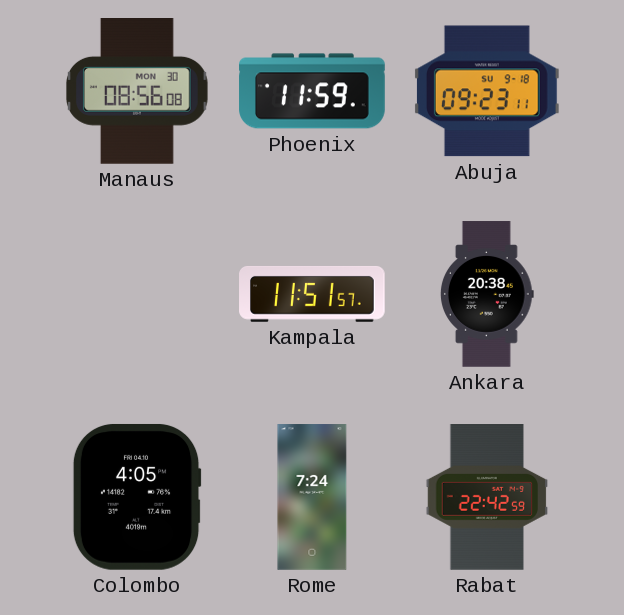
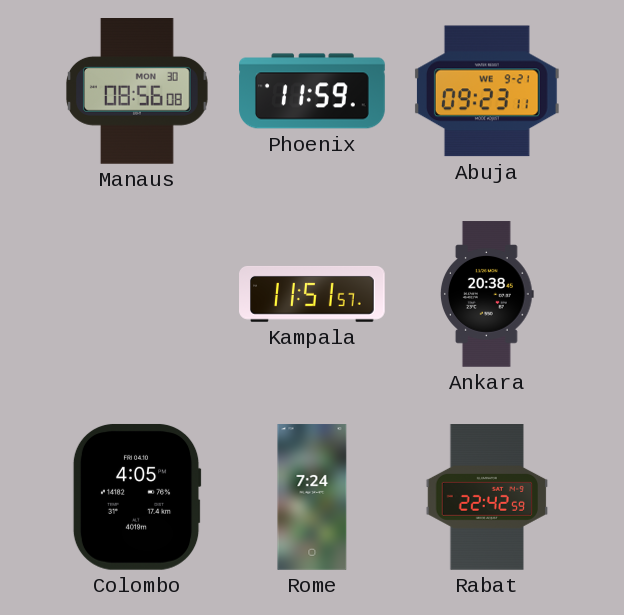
Abuja date: SU 9-18 -> WE 9-21 (487, 91)
